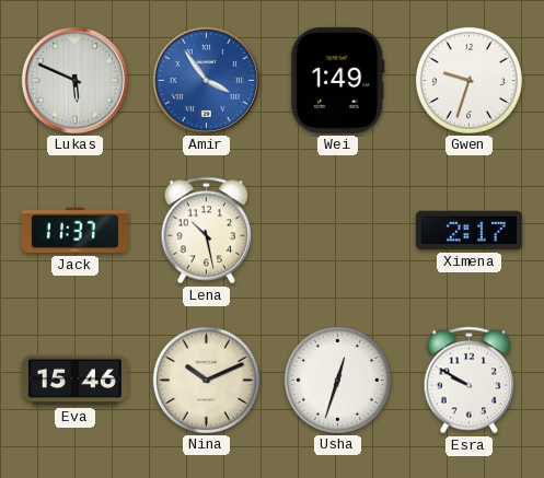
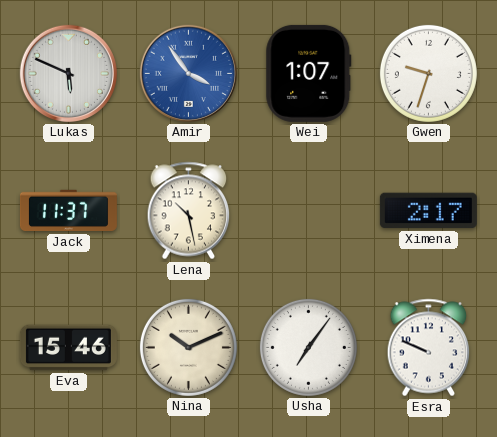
Wei: 1:49 -> 1:07 (309, 73)
Usha: 12:33 -> 7:06 (308, 347)
Esra: 9:50 -> 9:49 (429, 348)
